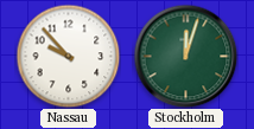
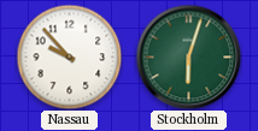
Stockholm: 12:03 -> 6:03 (188, 56)
